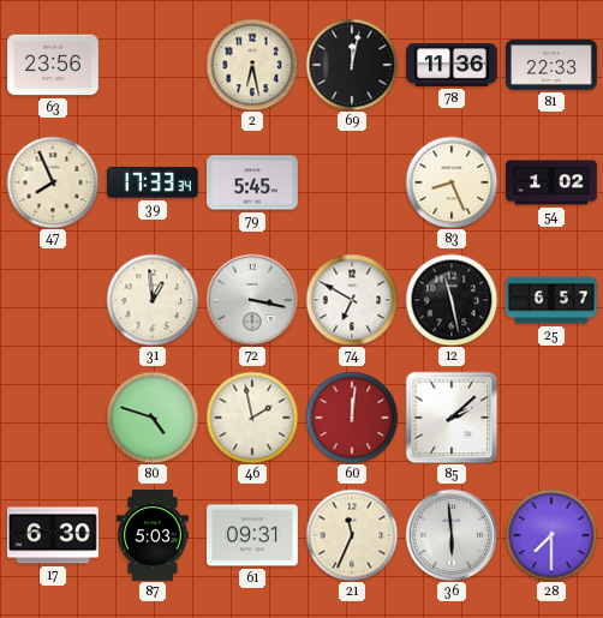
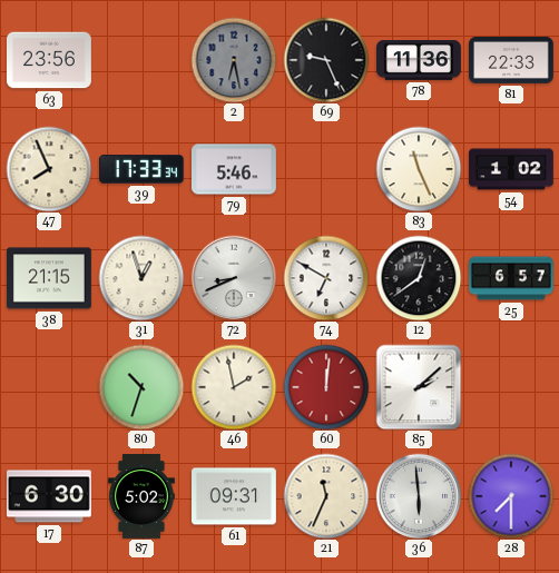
2 dial: cream -> grey (234, 60)
69: 12:02 -> 9:26 (326, 60)
79: 5:45 -> 5:46 (235, 169)
83: 8:26 -> 11:26 (419, 169)
38: none -> 21:15 (49, 278)
31: 12:59 -> 12:57 (141, 278)
72: 3:17 -> 8:41 (234, 278)
12: 11:28 -> 12:39 (419, 278)
80: 4:48 -> 10:33 (141, 387)
87: 5:03 -> 5:02 (143, 497)
